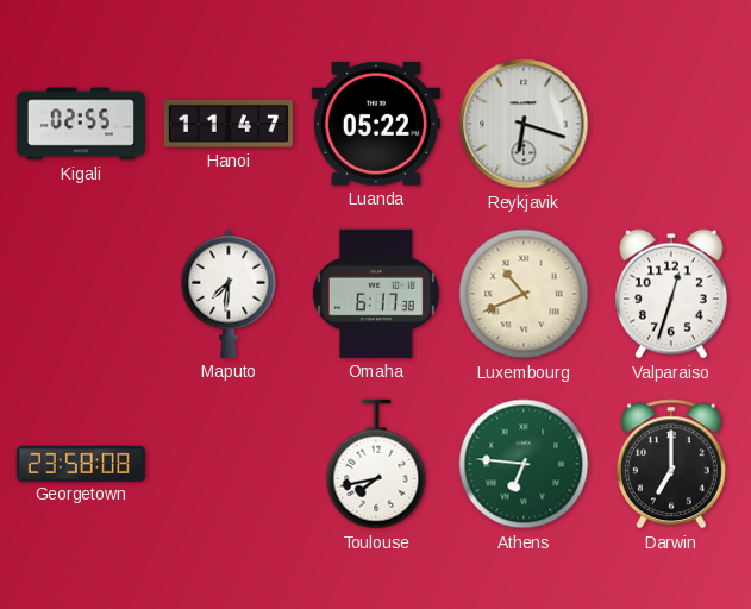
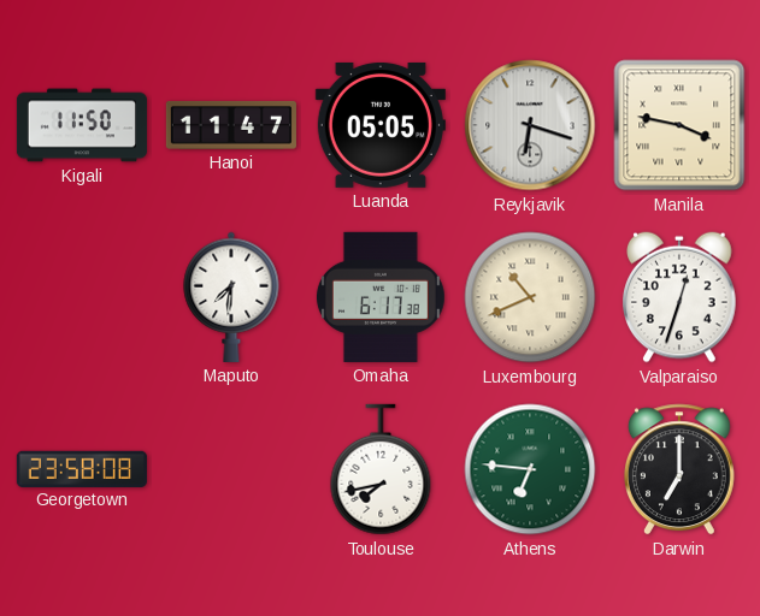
Kigali: 02:55 -> 11:50 (82, 125)
Luanda: 05:22 -> 05:05 (381, 125)
Manila: none -> 3:47 (679, 125)
